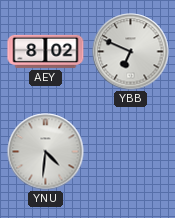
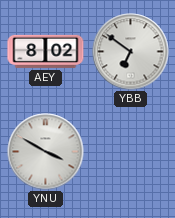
YBB: 6:49 -> 6:51 (131, 52)
YNU: 4:31 -> 3:50 (46, 152)
